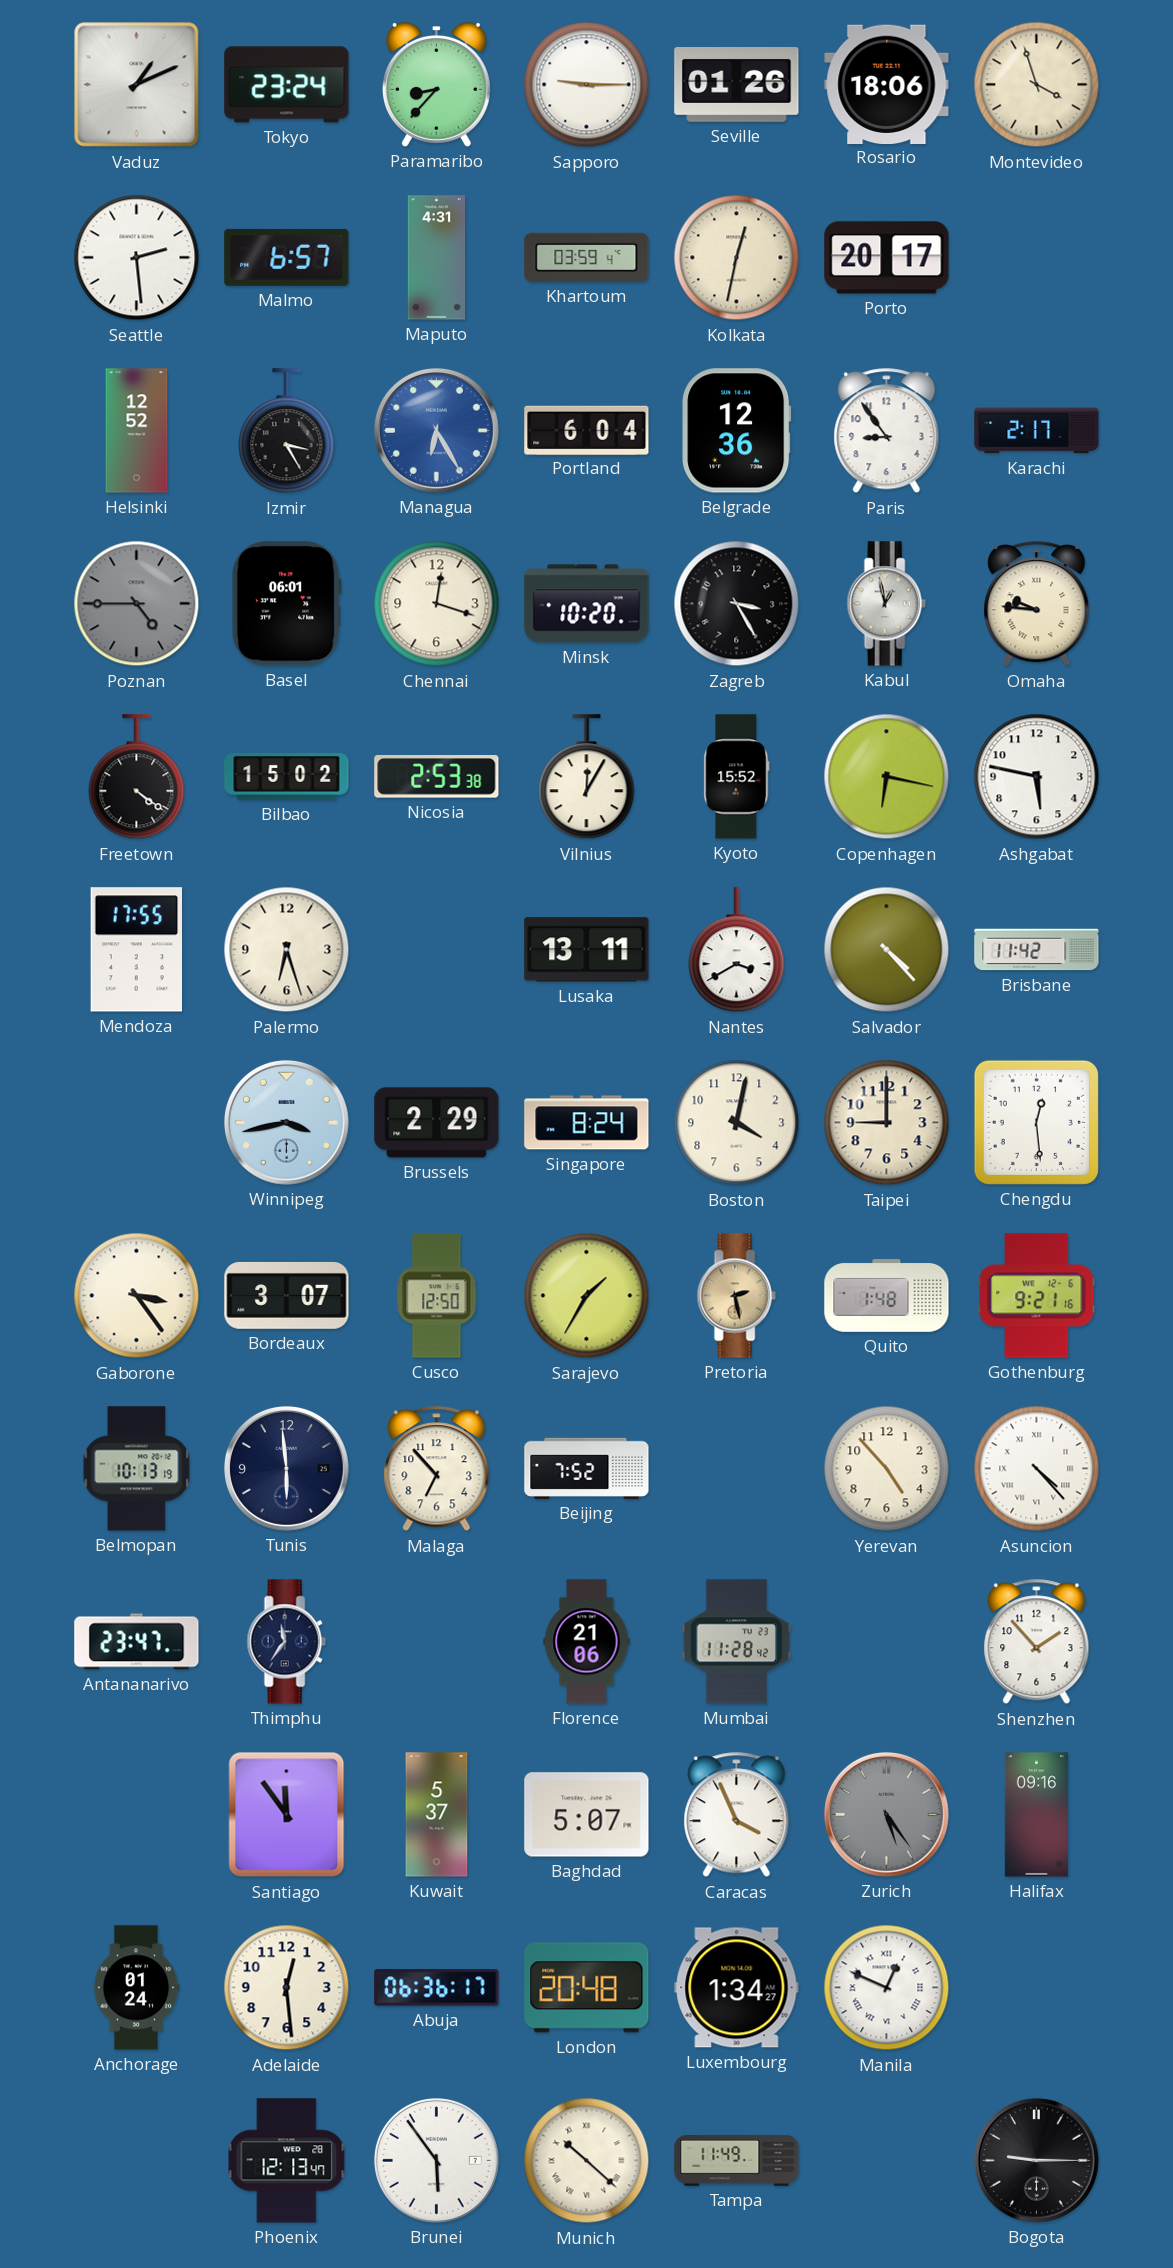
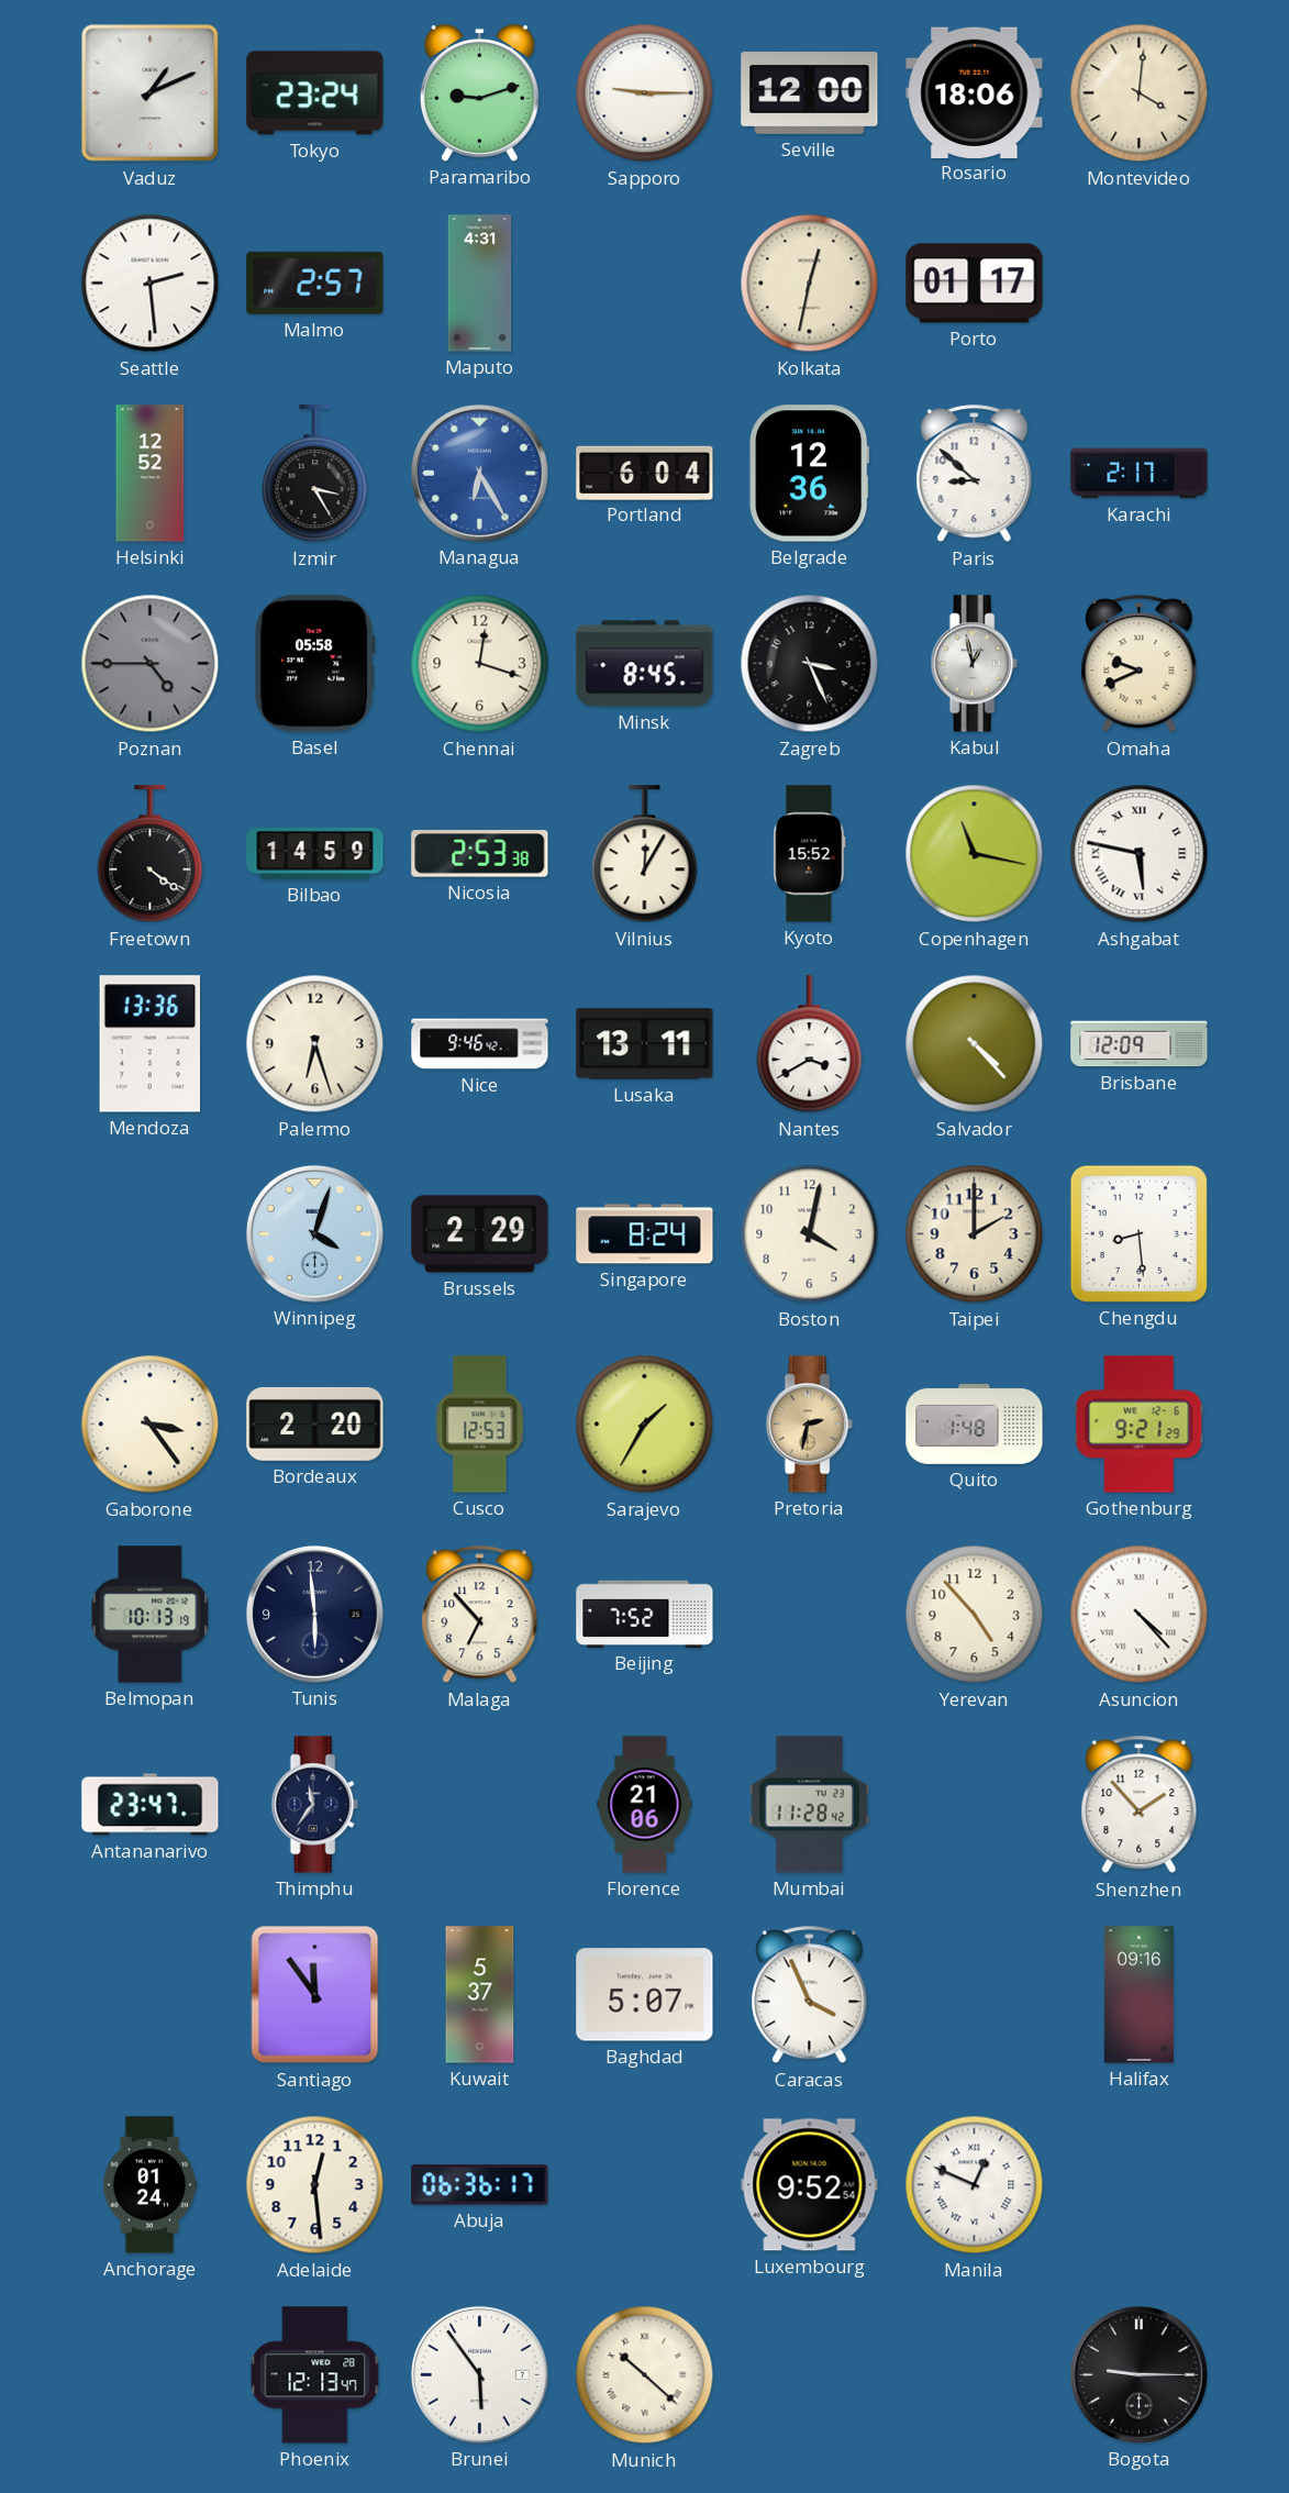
Paramaribo: 8:37 -> 9:12 (479, 93)
Seville: 01:26 -> 12:00 (810, 93)
Montevideo: 3:57 -> 4:01 (1140, 93)
Malmo: 6:57 -> 2:57 (315, 282)
Khartoum: 03:59 -> none (587, 257)
Porto: 20:17 -> 01:17 (975, 284)
Paris: 8:54 -> 8:52 (975, 474)
Basel: 06:01 -> 05:58 (314, 664)
Minsk: 10:20 -> 8:45 (645, 664)
Zagreb: 3:25 -> 3:26 (810, 664)
Omaha: 9:46 -> 9:41 (1140, 664)
Bilbao: 15:02 -> 14:59 (315, 854)
Copenhagen: 6:17 -> 11:17 (975, 854)
Ashgabat numerals: Arabic -> Roman (1140, 854)
Mendoza: 17:55 -> 13:36 (149, 1044)
Nice: none -> 9:46 (480, 1044)
Brisbane: 11:42 -> 12:09 (1140, 1044)
Winnipeg: 3:43 -> 4:03 (314, 1233)
Taipei: 9:00 -> 2:00 (975, 1234)
Chengdu: 12:29 -> 8:29 (1138, 1233)
Bordeaux: 3:07 -> 2:20 (315, 1423)
Cusco: 12:50 -> 12:53 (480, 1425)
Pretoria: 2:28 -> 2:32 (809, 1425)
Gothenburg: 9:21:16 -> 9:21:29 (1140, 1425)
Zurich: 5:24 -> none (886, 1814)
London: 20:48 -> none (587, 1988)
Luxembourg: 1:34 -> 9:52 (810, 2185)
Tampa: 11:49 -> none (737, 2160)
